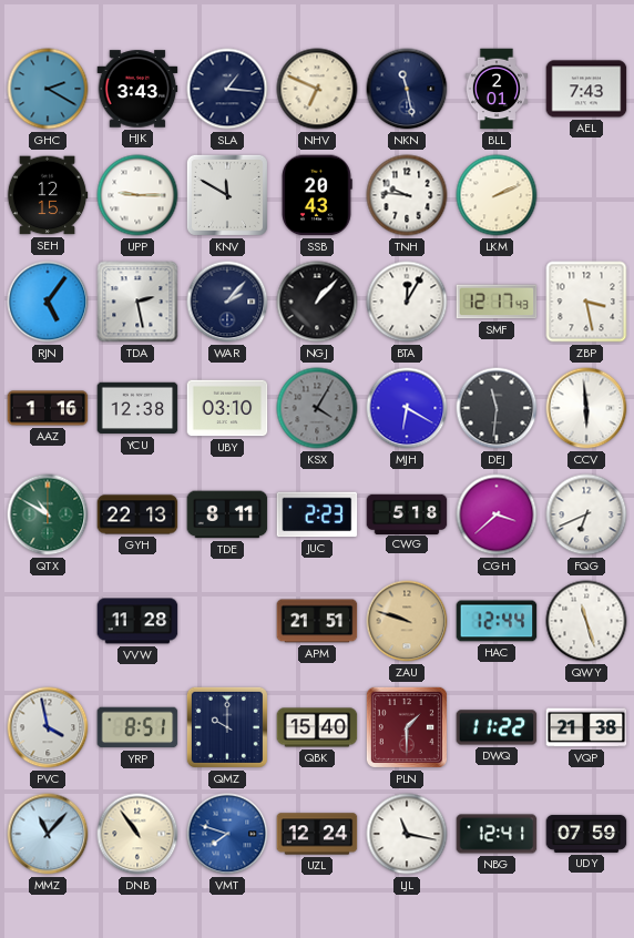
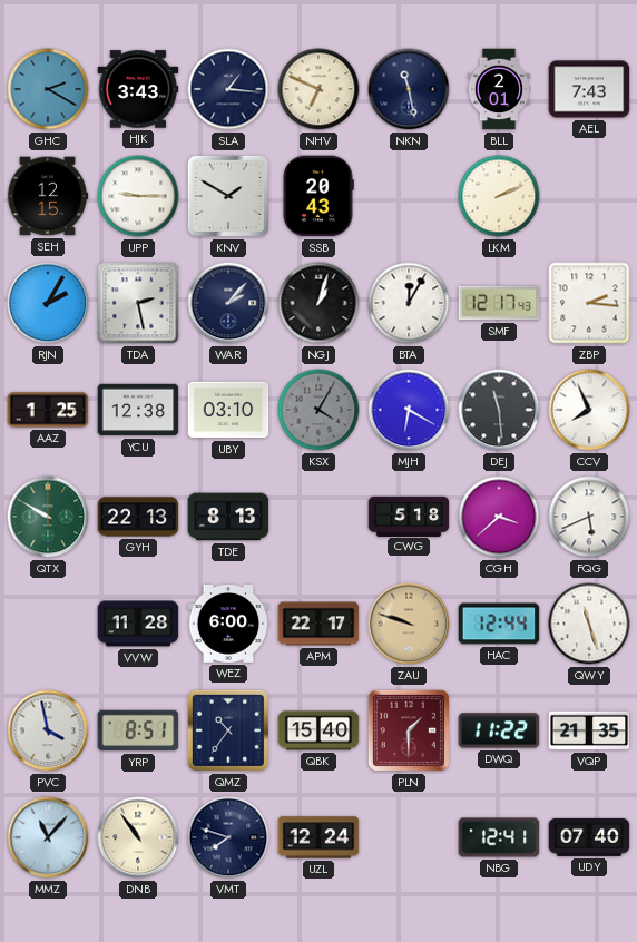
KNV: 11:50 -> 1:50 (228, 196)
TNH: 9:46 -> none (407, 195)
RJN: 5:06 -> 2:05 (48, 303)
NGJ: 1:07 -> 1:03 (318, 303)
ZBP: 3:28 -> 2:16 (589, 303)
AAZ: 1:16 -> 1:25 (48, 410)
DEJ: 11:31 -> 11:29 (499, 410)
CCV: 5:59 -> 7:56 (589, 410)
QTX: 10:50 -> 9:50 (48, 517)
TDE: 8:11 -> 8:13 (228, 517)
JUC: 2:23 -> none (317, 514)
FQG: 6:41 -> 5:41 (589, 517)
WEZ: none -> 6:00 (228, 625)
APM: 21:51 -> 22:17 (318, 624)
QMZ: 10:00 -> 10:36 (228, 730)
VQP: 21:38 -> 21:35 (589, 730)
VMT dial: blue -> navy (228, 837)
LJL: 11:17 -> none (407, 834)
UDY: 07:59 -> 07:40 (589, 837)
